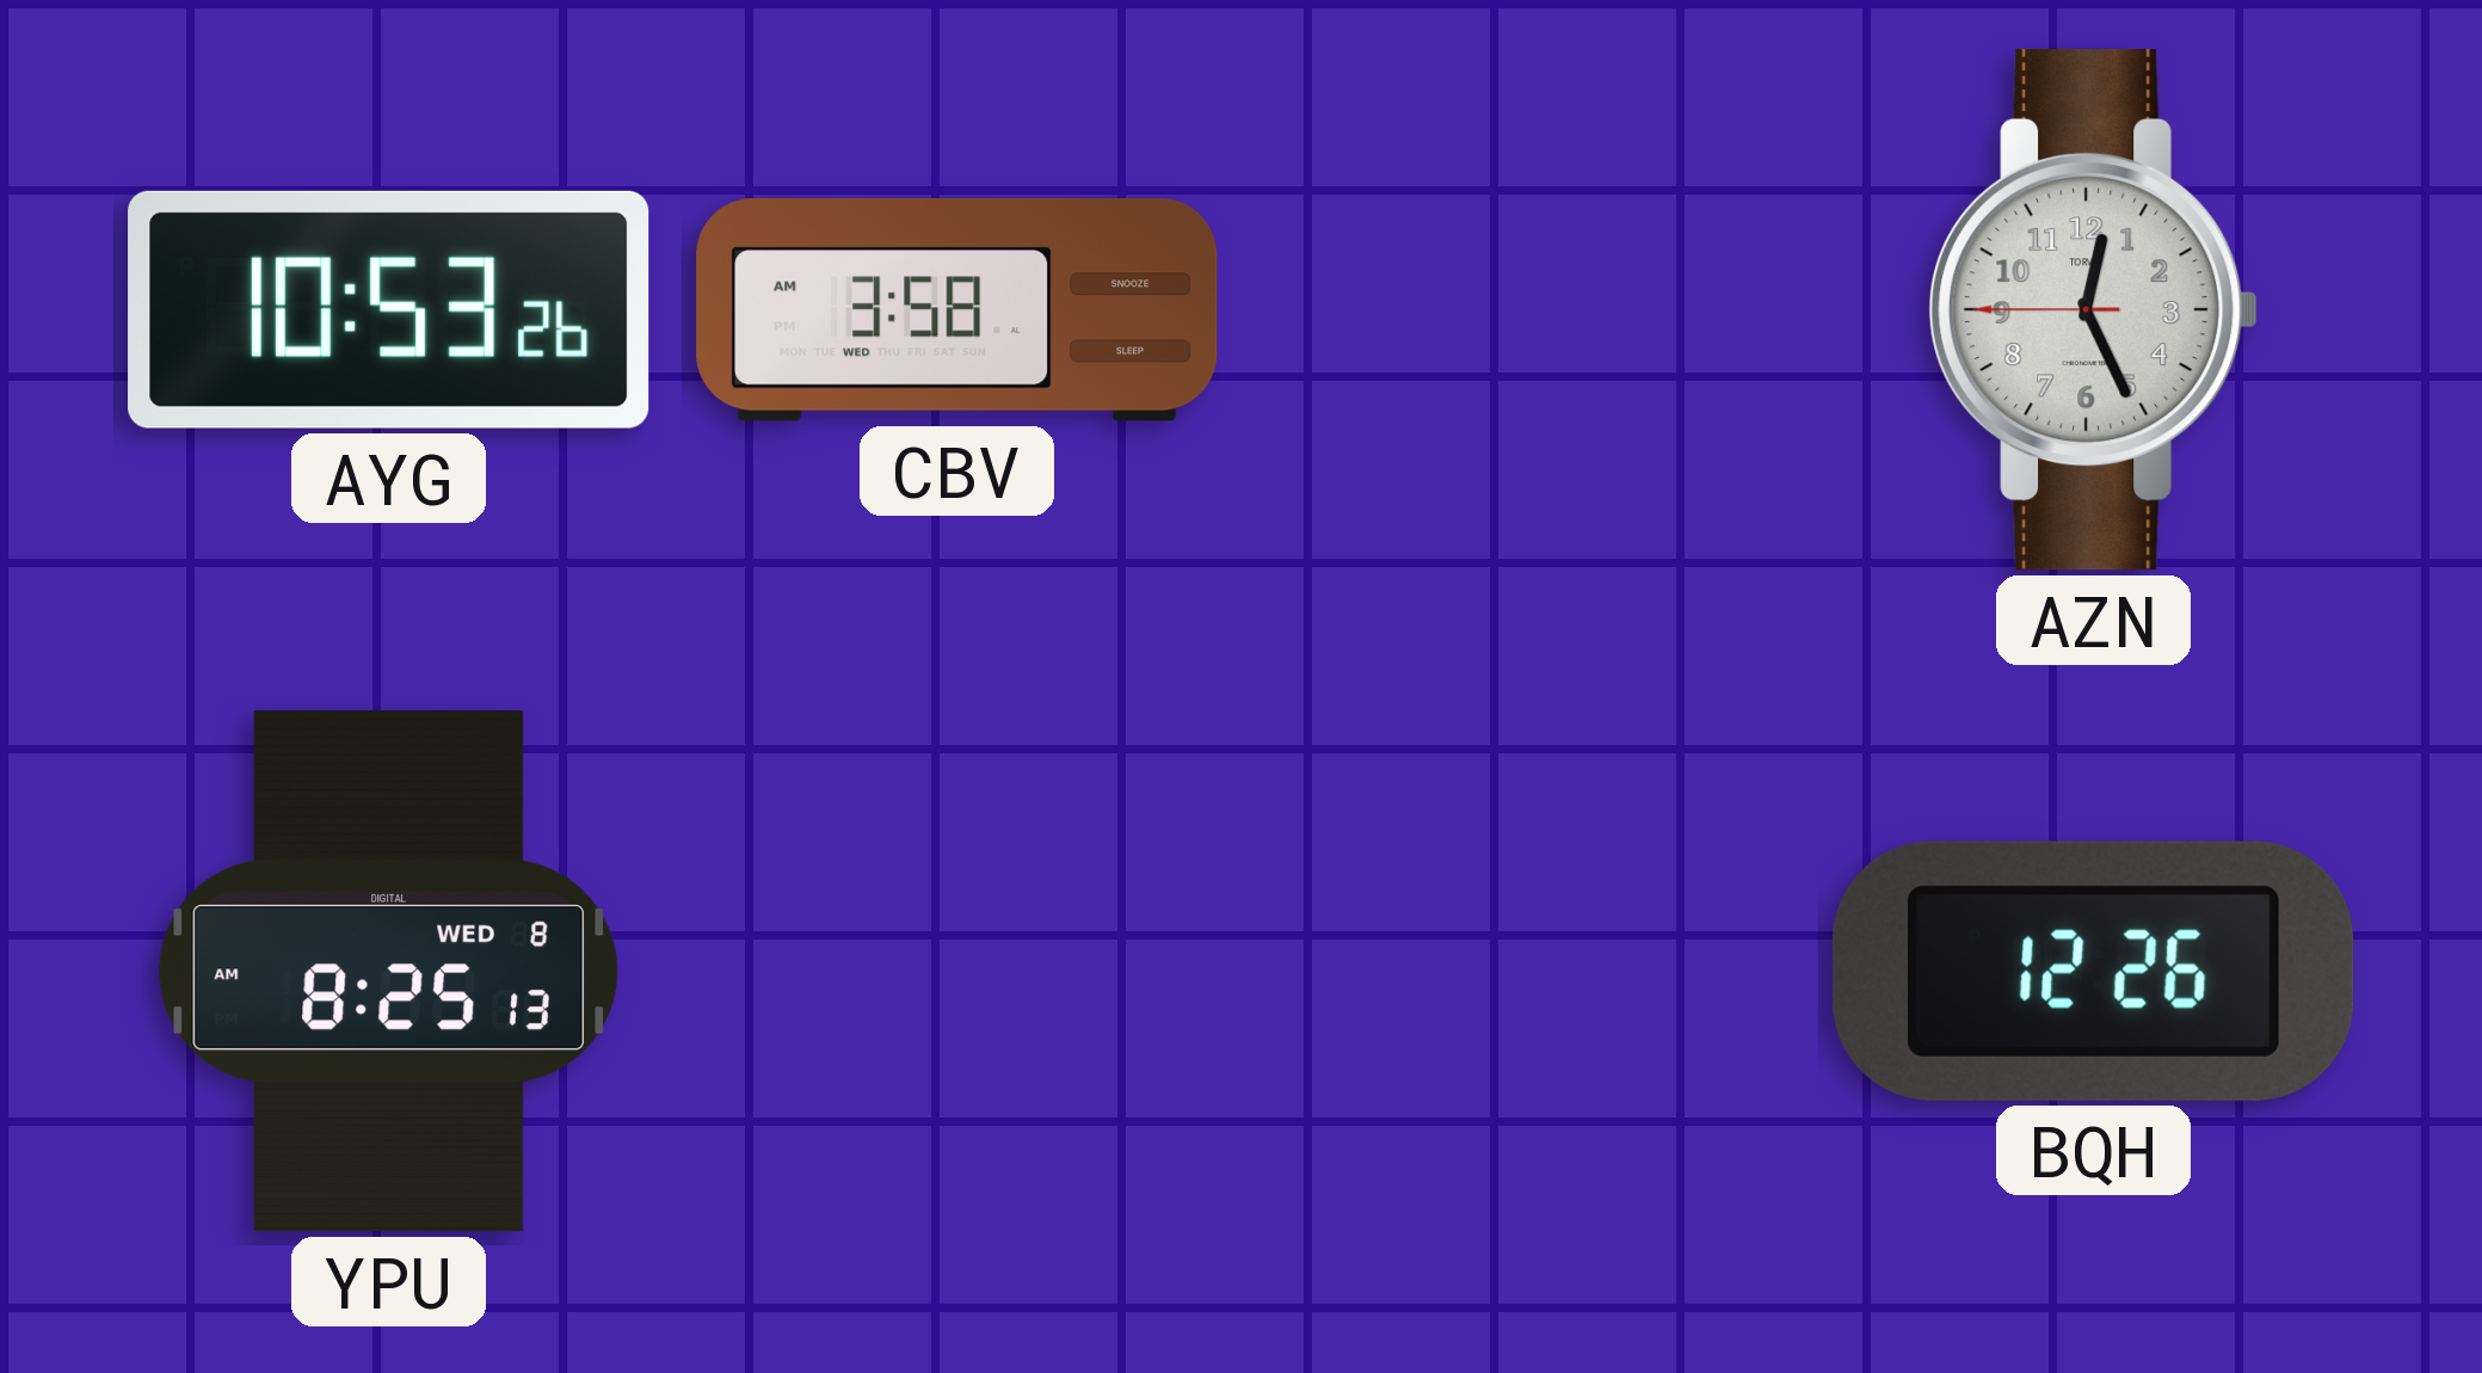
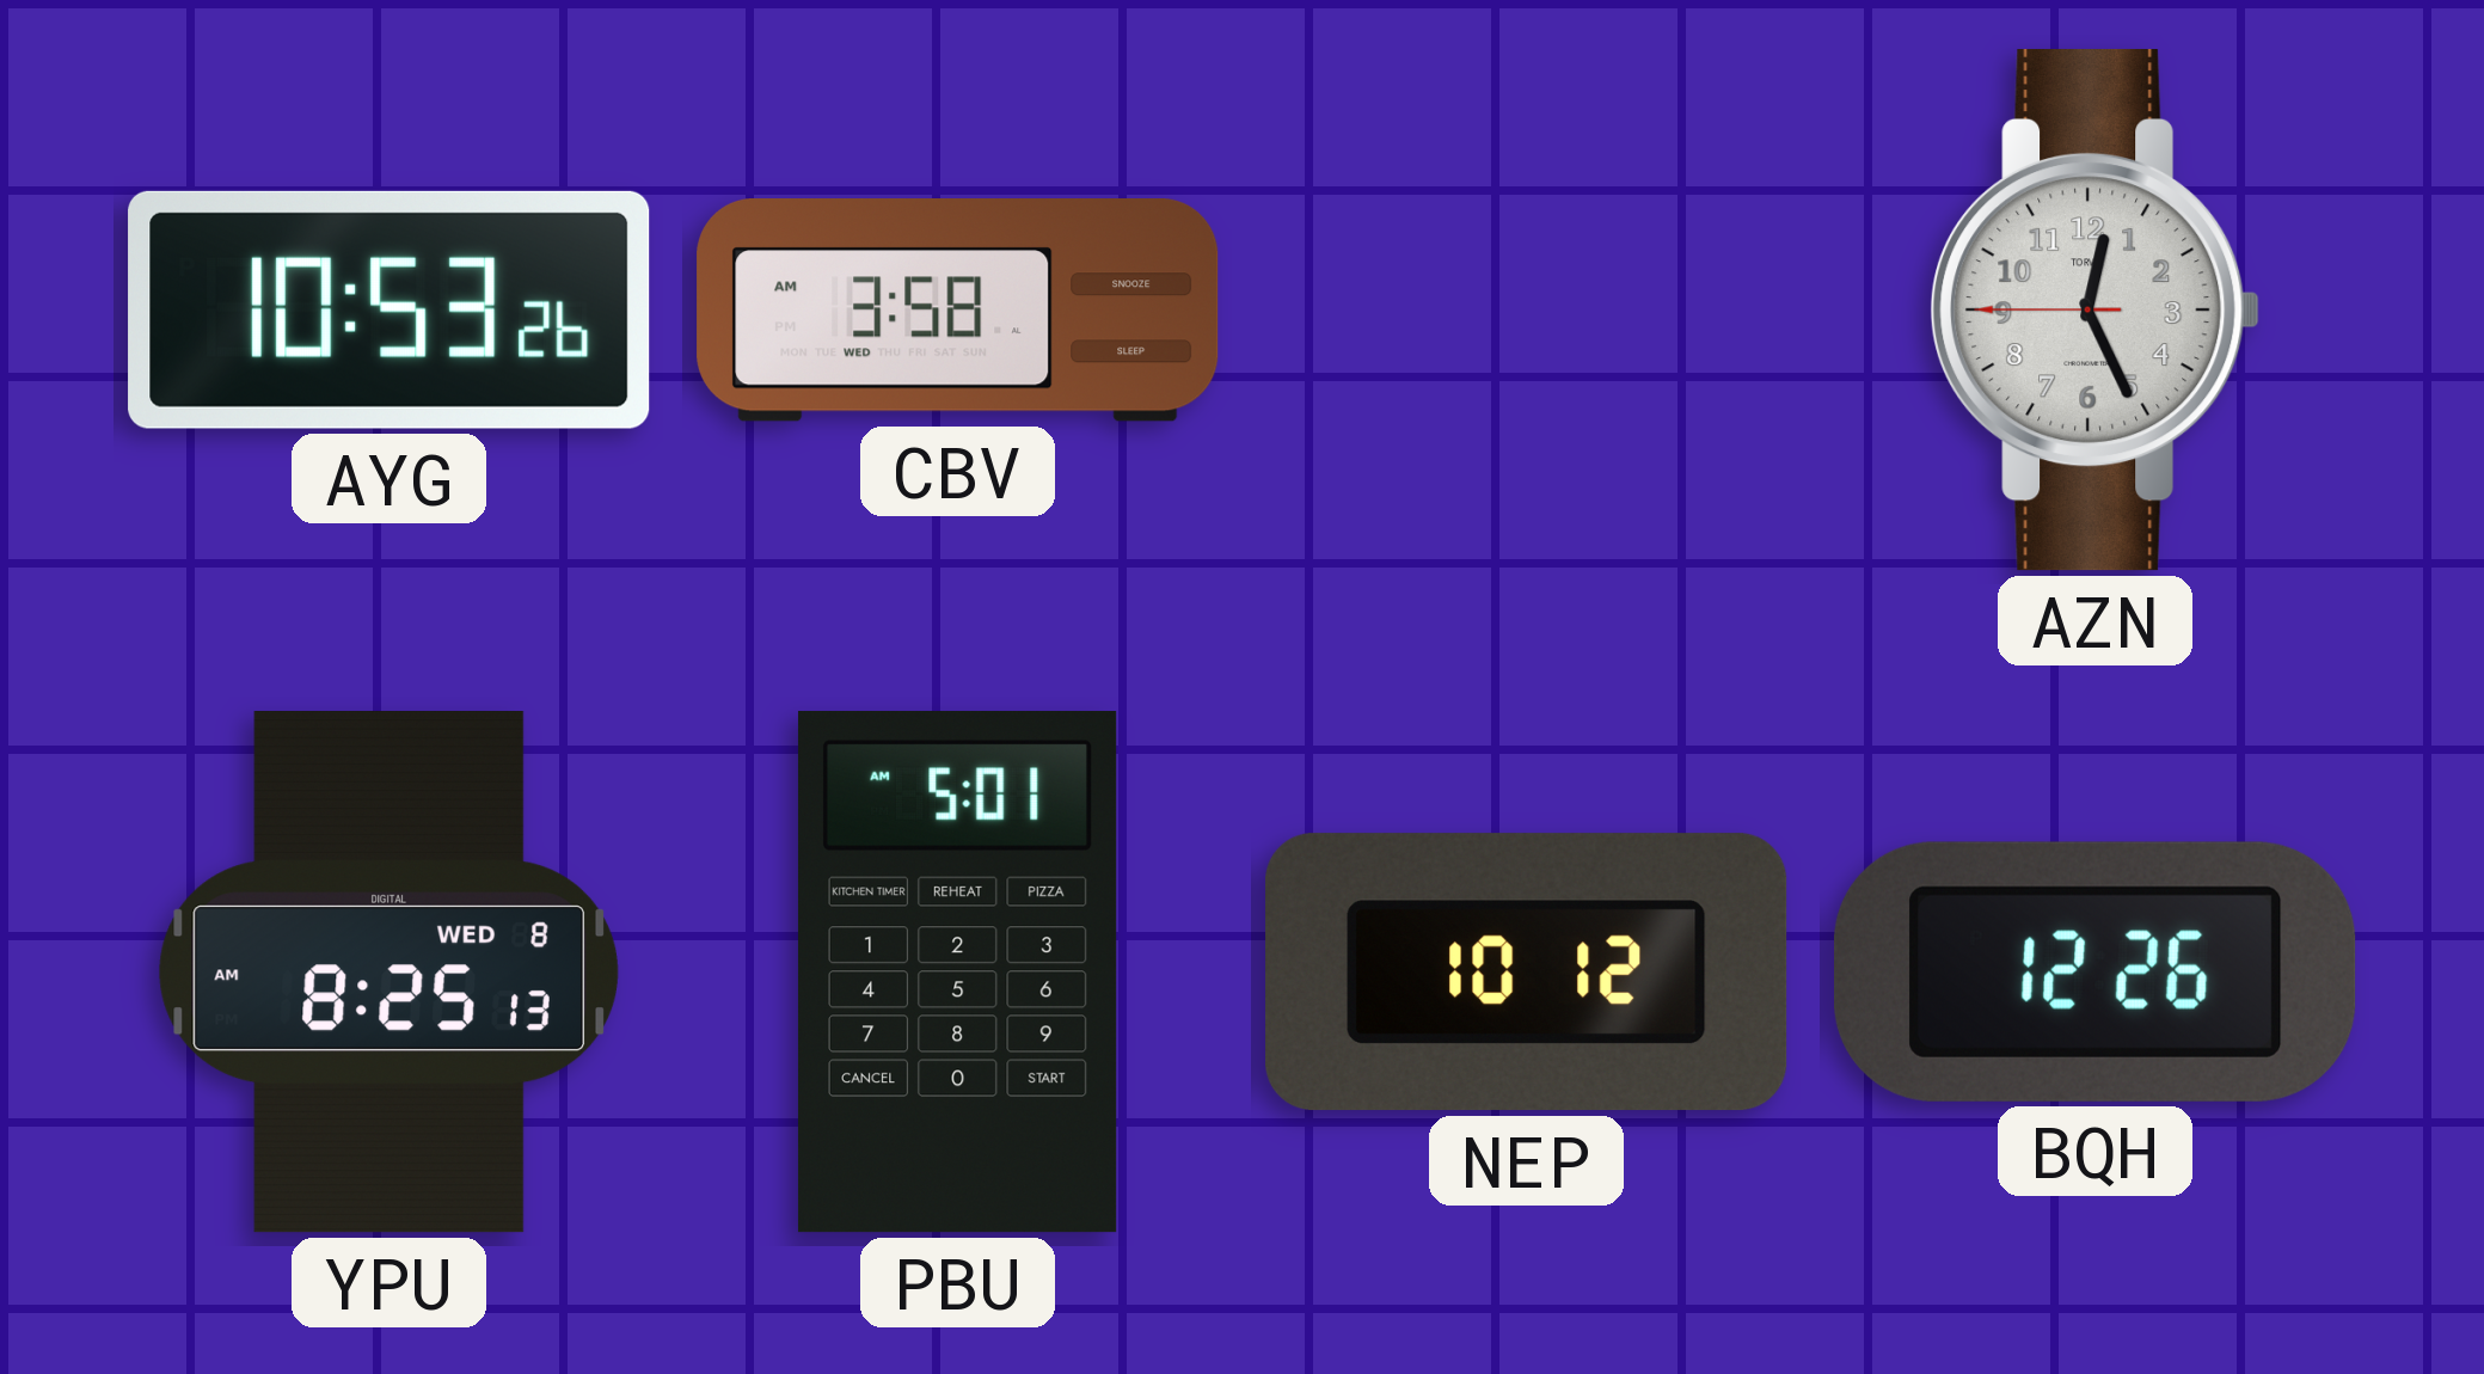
PBU: none -> 5:01 (957, 973)
NEP: none -> 10:12 (1527, 973)
